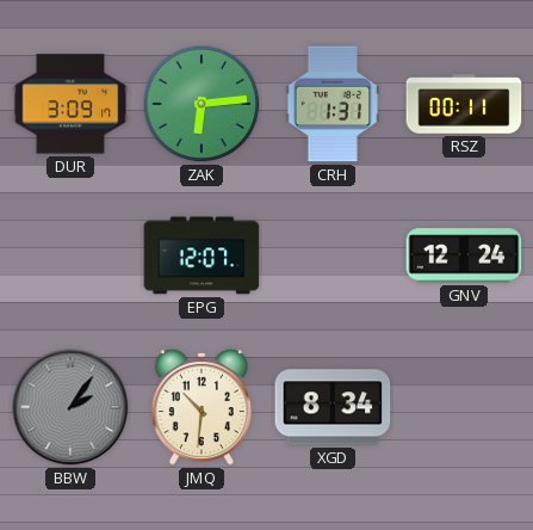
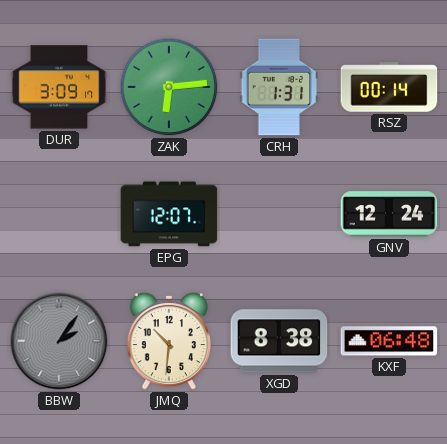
RSZ: 00:11 -> 00:14 (389, 87)
XGD: 8:34 -> 8:38 (279, 341)
KXF: none -> 06:48 (389, 341)
